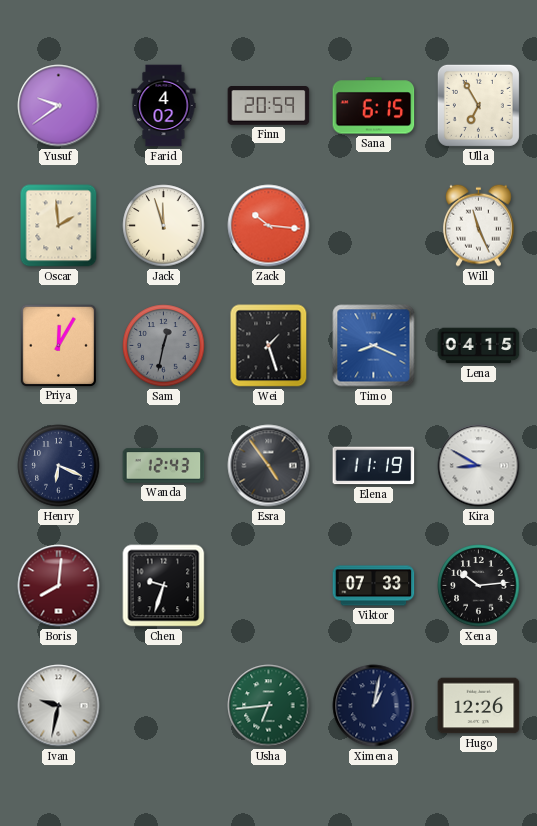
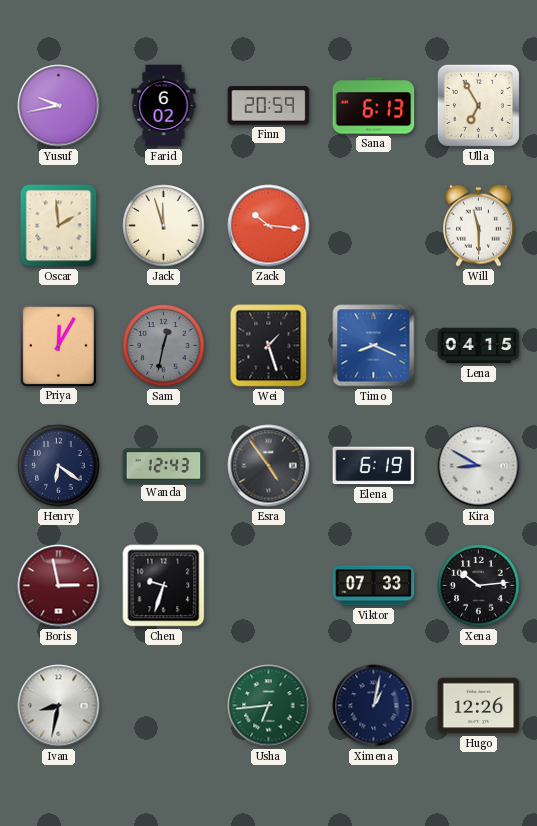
Yusuf: 9:39 -> 9:43 (59, 106)
Farid: 4:02 -> 6:02 (164, 106)
Sana: 6:15 -> 6:13 (374, 106)
Will: 11:26 -> 11:30 (479, 225)
Henry: 6:19 -> 6:21 (59, 466)
Elena: 11:19 -> 6:19 (374, 466)
Boris: 8:01 -> 2:58 (59, 586)
Ivan: 9:32 -> 8:32 (59, 706)
